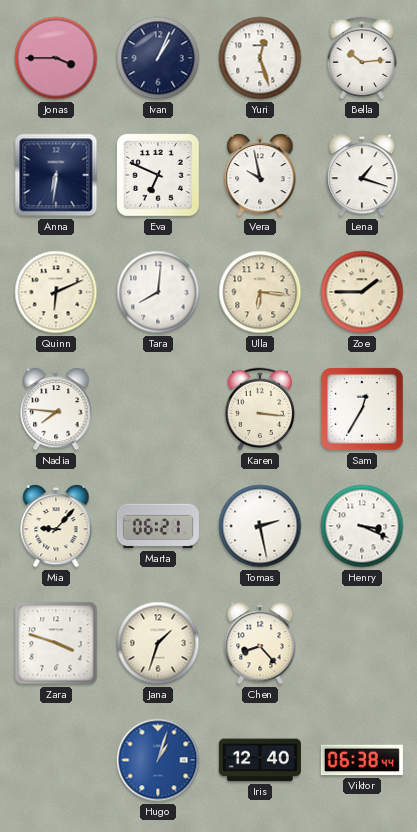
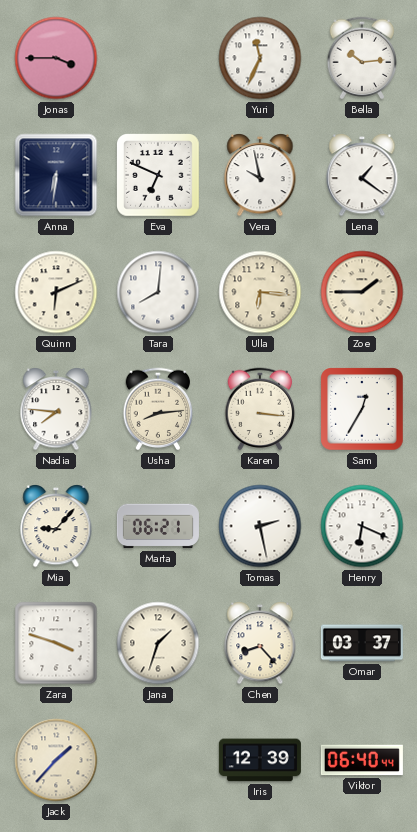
Ivan: 1:04 -> none (158, 58)
Yuri: 12:27 -> 11:34 (260, 58)
Lena: 1:18 -> 1:21 (362, 176)
Usha: none -> 8:14 (158, 409)
Henry: 3:19 -> 6:19 (362, 526)
Omar: none -> 03:37 (362, 643)
Jack: none -> 1:37 (56, 760)
Hugo: 1:03 -> none (158, 760)
Iris: 12:40 -> 12:39 (260, 760)
Viktor: 06:38 -> 06:40 (362, 760)
